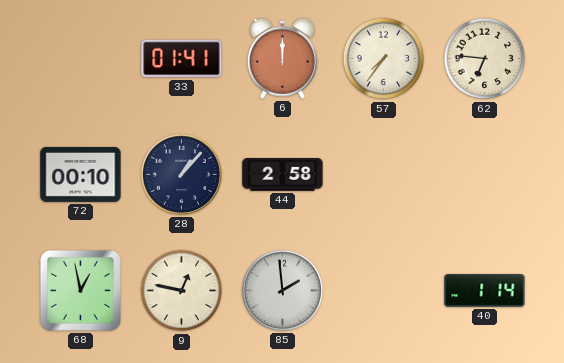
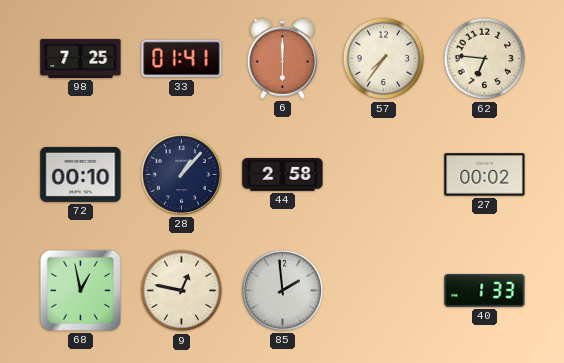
98: none -> 7:25 (81, 58)
6: 12:00 -> 6:00 (282, 58)
27: none -> 00:02 (485, 175)
40: 1:14 -> 1:33 (485, 291)
